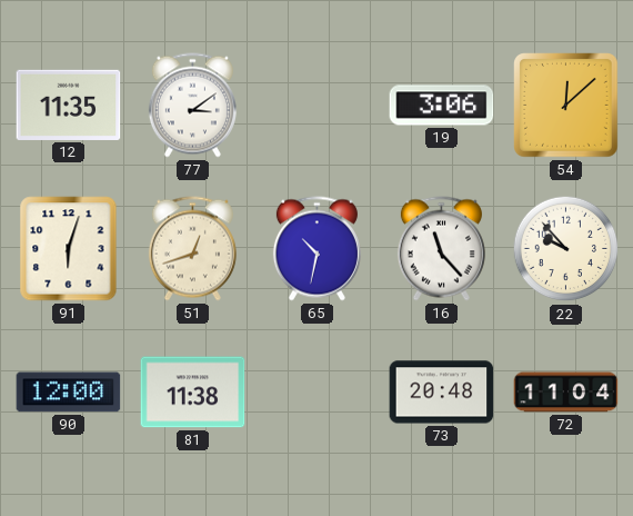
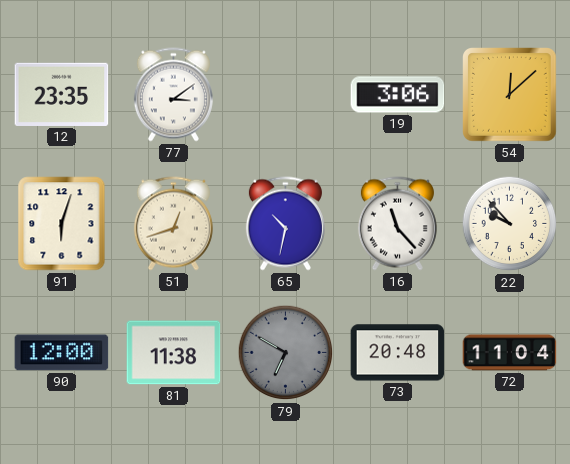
12: 11:35 -> 23:35 (62, 94)
79: none -> 6:50 (286, 353)
